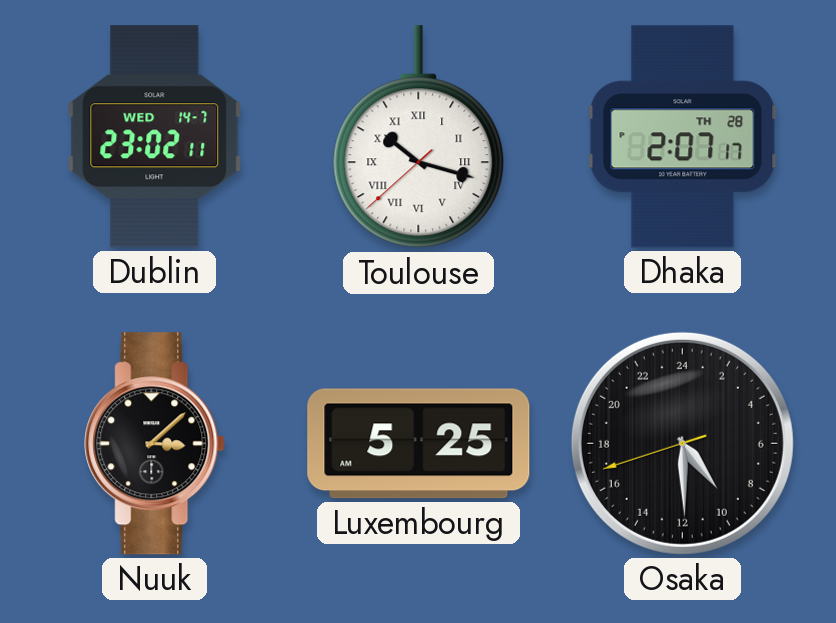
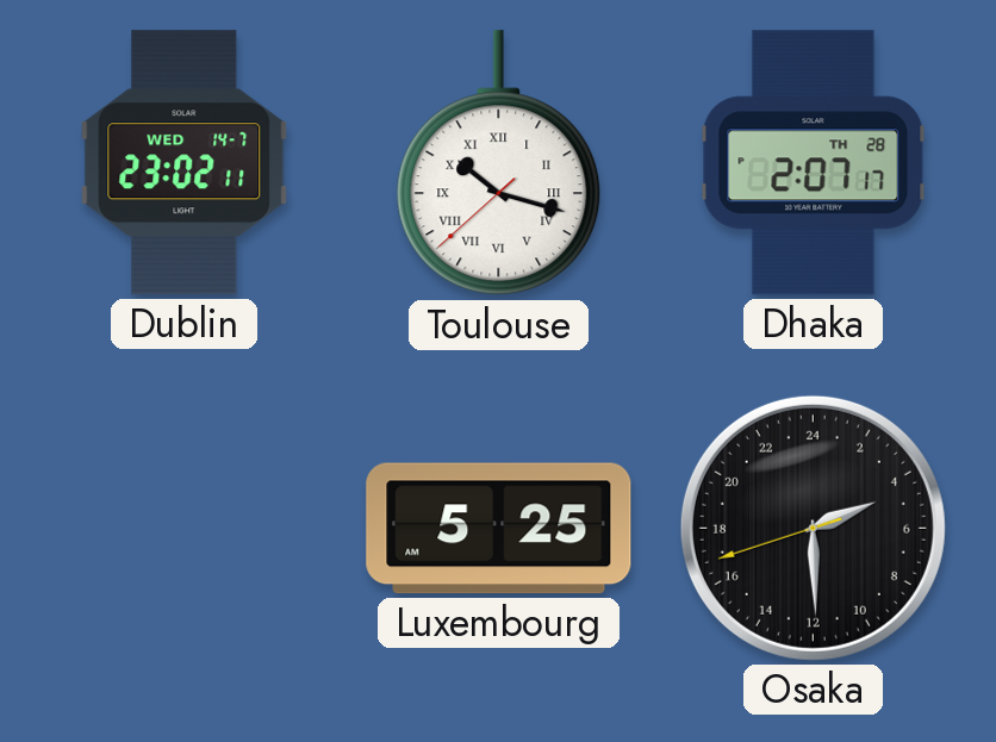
Nuuk: 3:08 -> none (155, 444)
Osaka: 9:29 -> 4:29 (813, 528)
